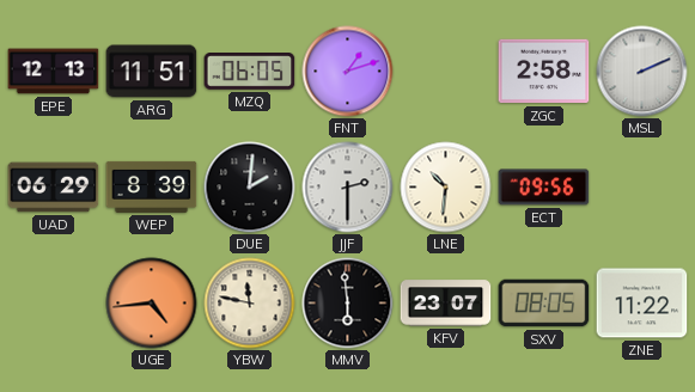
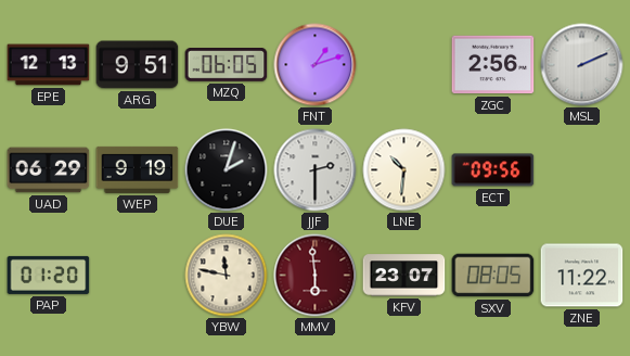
ARG: 11:51 -> 9:51 (138, 65)
ZGC: 2:58 -> 2:56 (493, 65)
WEP: 8:39 -> 9:19 (138, 169)
DUE: 2:01 -> 2:03 (227, 170)
PAP: none -> 01:20 (49, 275)
UGE: 4:44 -> none (152, 304)
MMV dial: black -> burgundy (316, 276)
